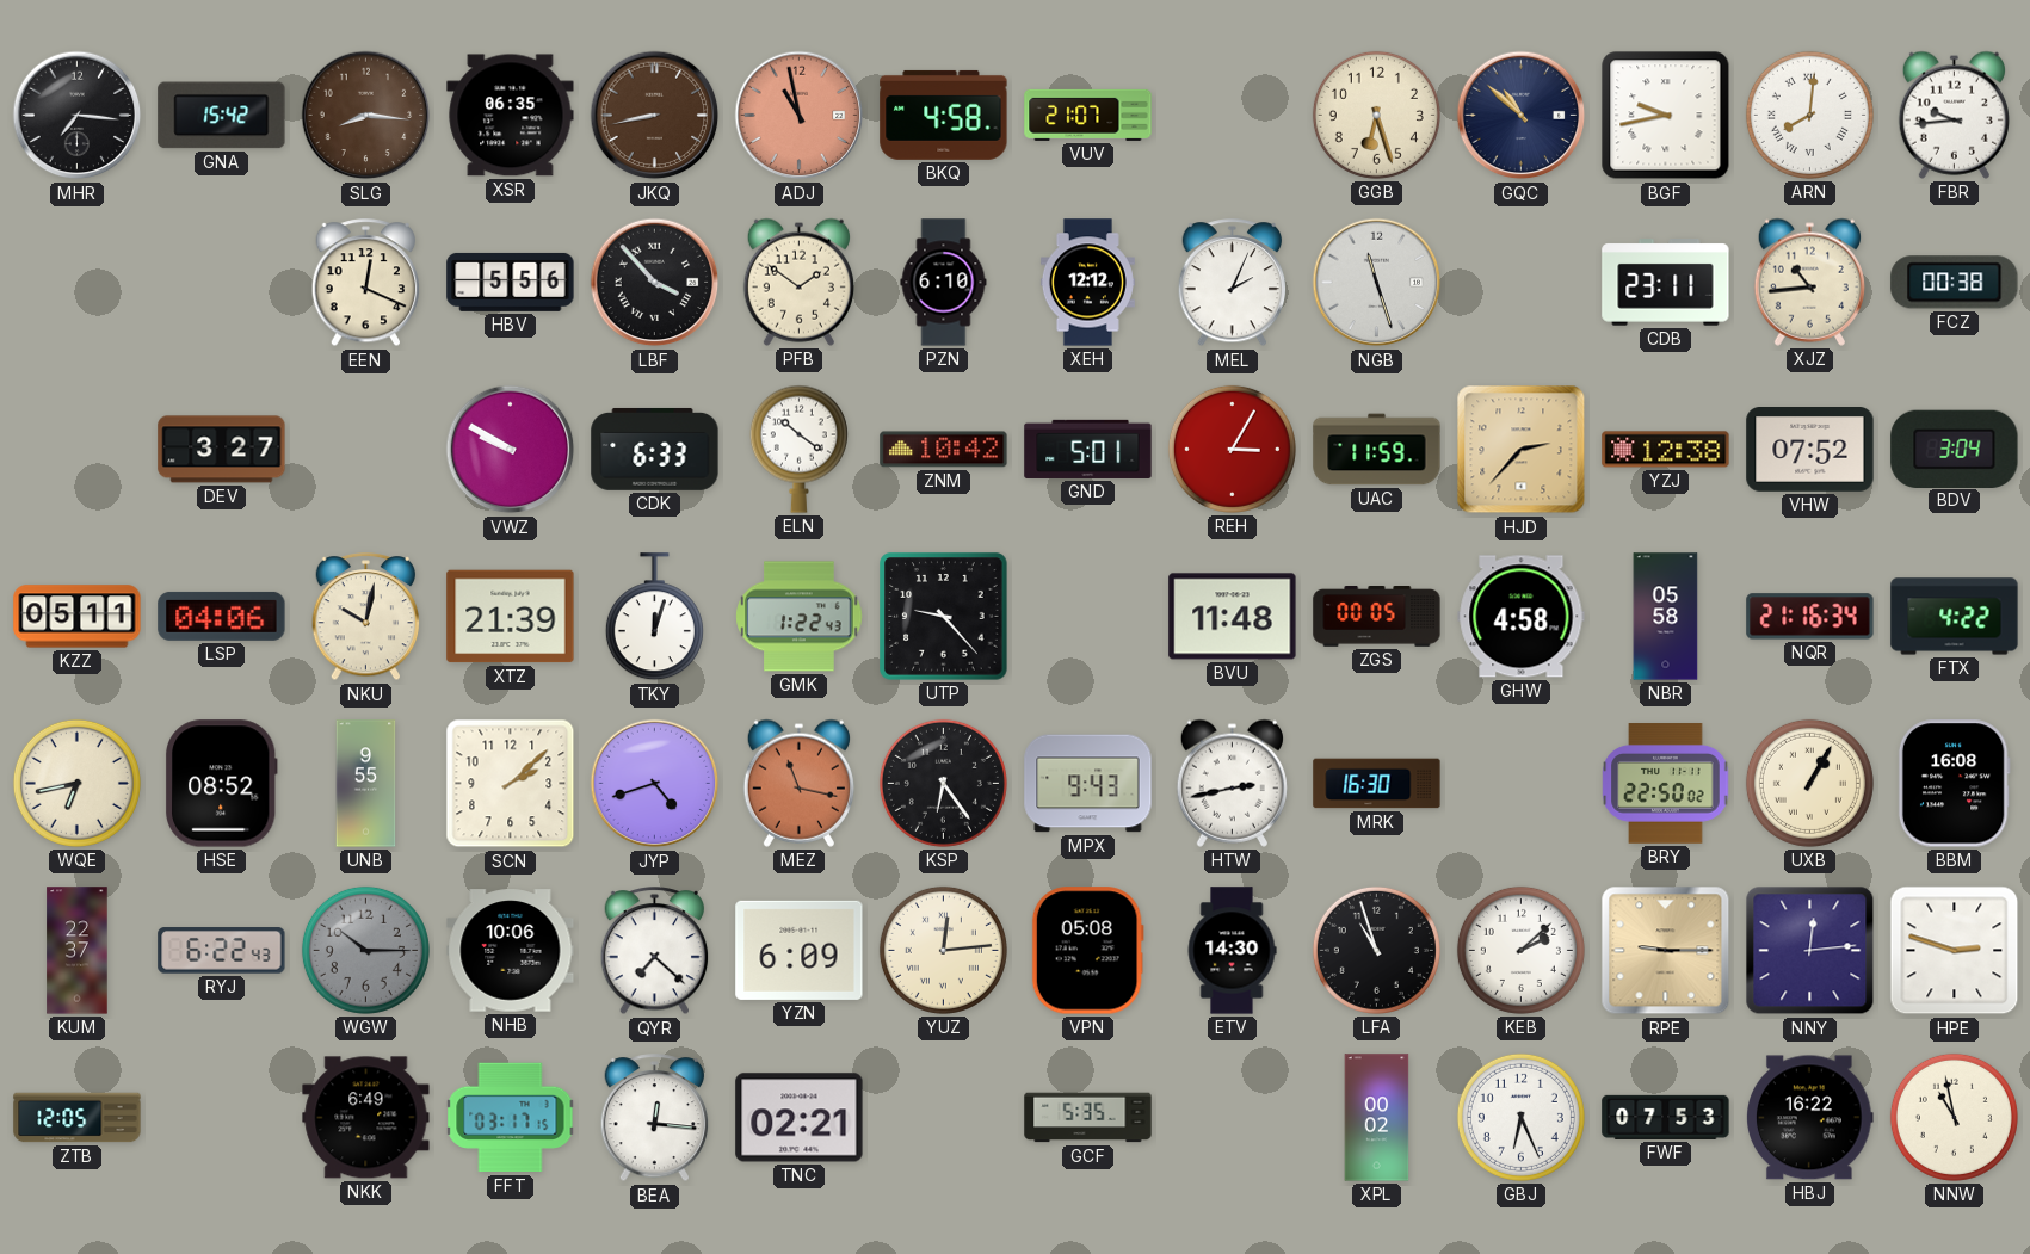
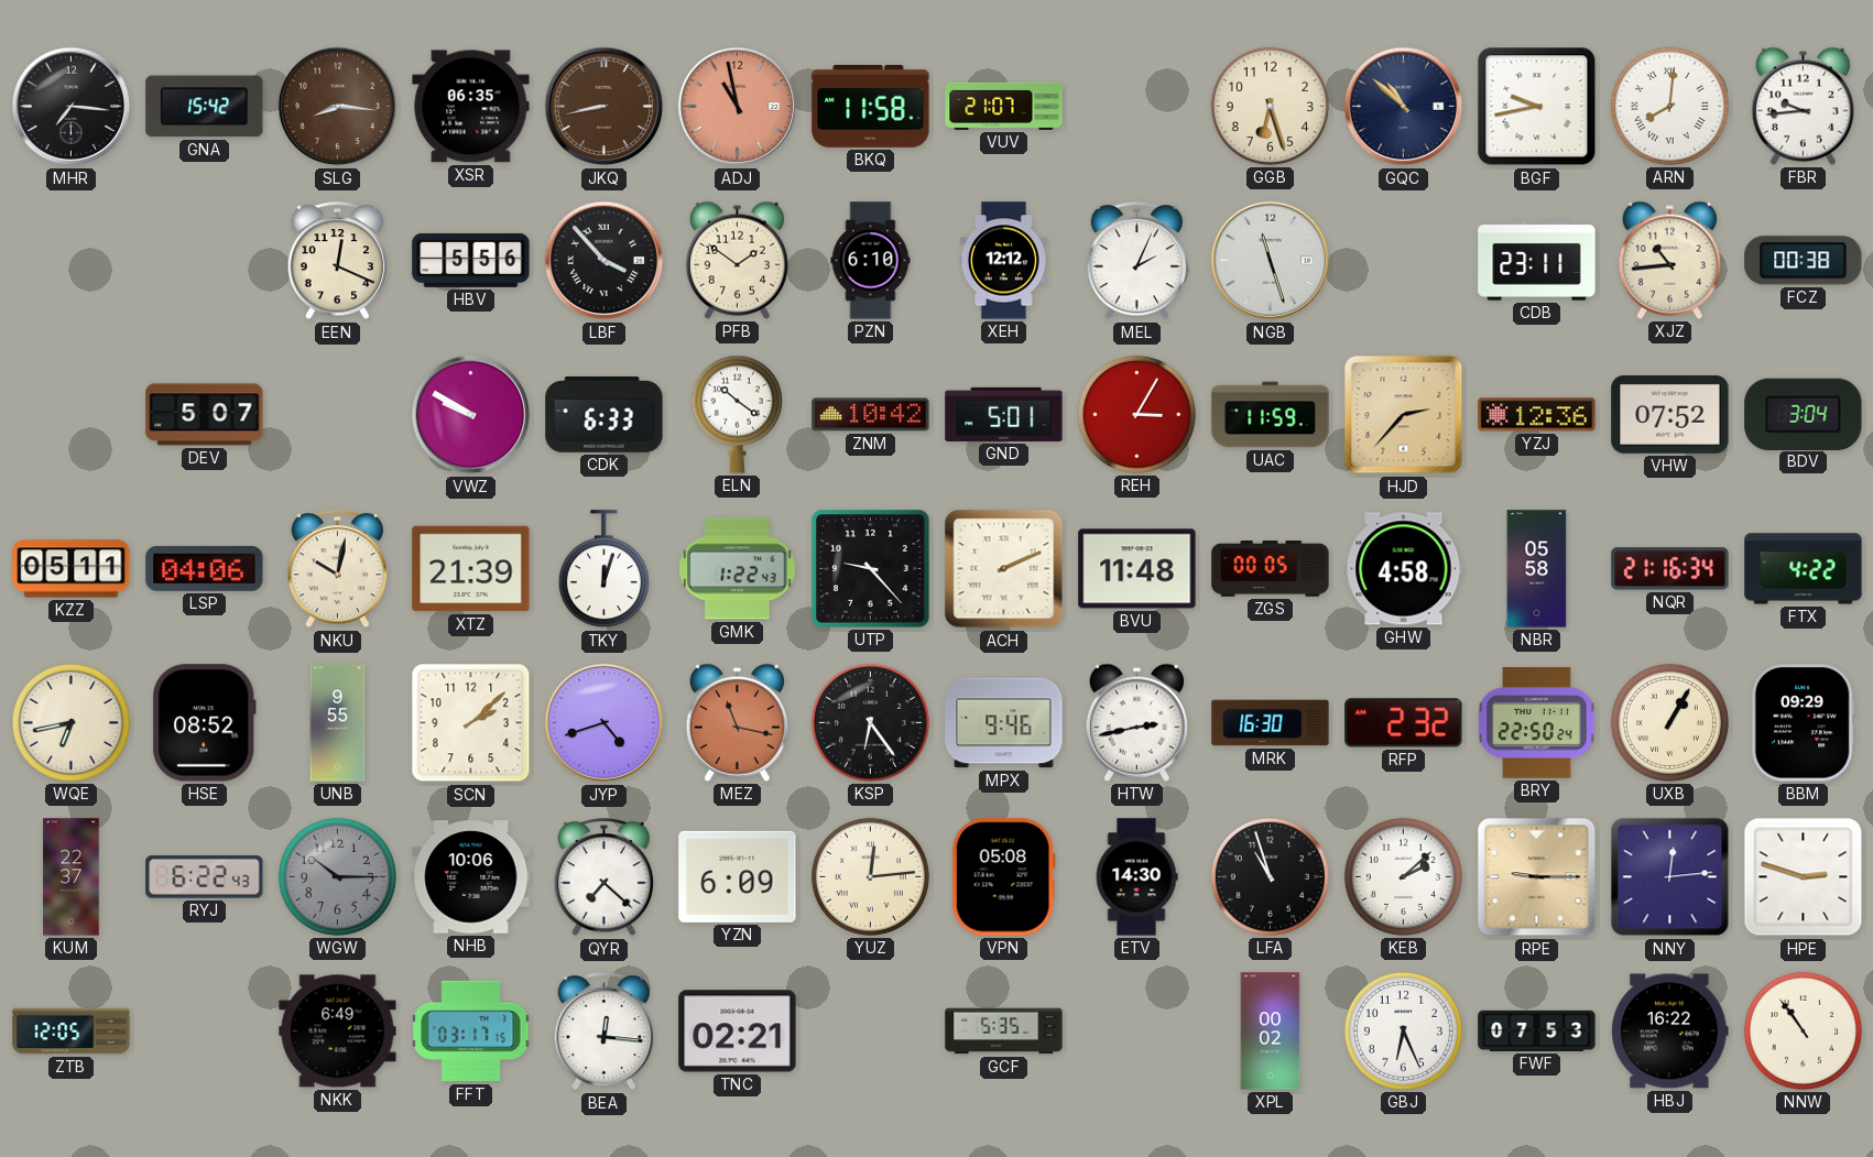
BKQ: 4:58 -> 11:58 (871, 106)
DEV: 3:27 -> 5:07 (205, 415)
YZJ: 12:38 -> 12:36 (1537, 415)
ACH: none -> 2:11 (1004, 569)
MPX: 9:43 -> 9:46 (1004, 723)
RFP: none -> 2:32 (1404, 723)
BRY: 22:50:02 -> 22:50:24 (1537, 723)
BBM: 16:08 -> 09:29 (1803, 723)
NNW: 10:58 -> 10:54 (1803, 1030)
